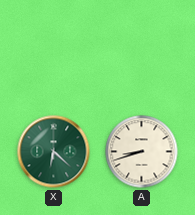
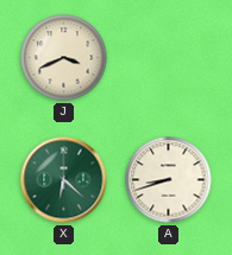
J: none -> 3:41 (64, 58)
